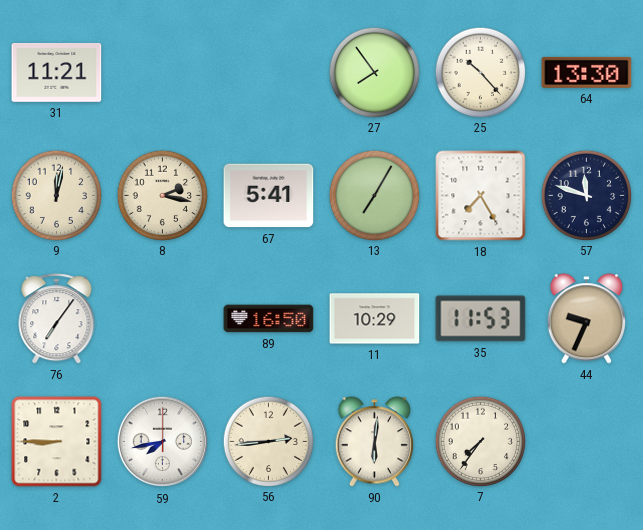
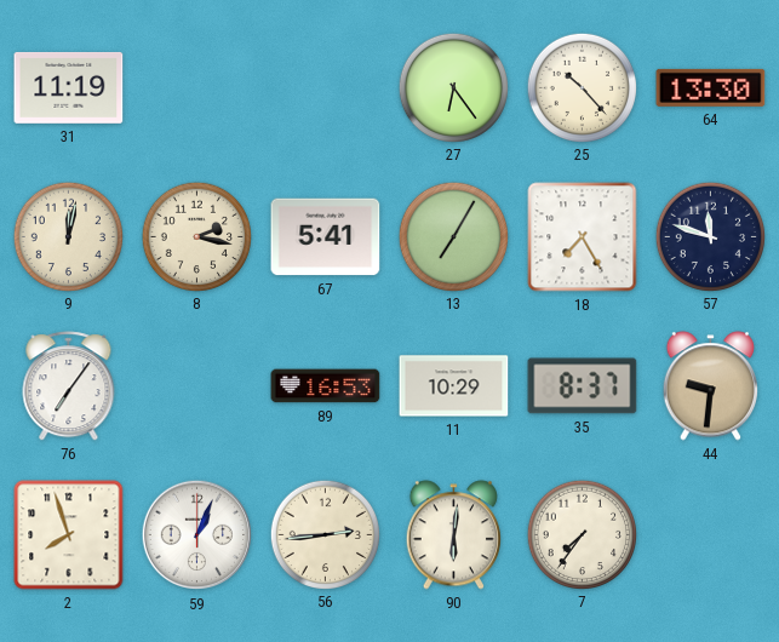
31: 11:21 -> 11:19 (69, 87)
27: 7:54 -> 6:24 (453, 87)
89: 16:50 -> 16:53 (326, 386)
35: 11:53 -> 8:37 (583, 386)
44: 9:34 -> 9:31 (711, 386)
2: 8:45 -> 7:57 (69, 535)
59: 7:43 -> 1:04 (197, 535)
